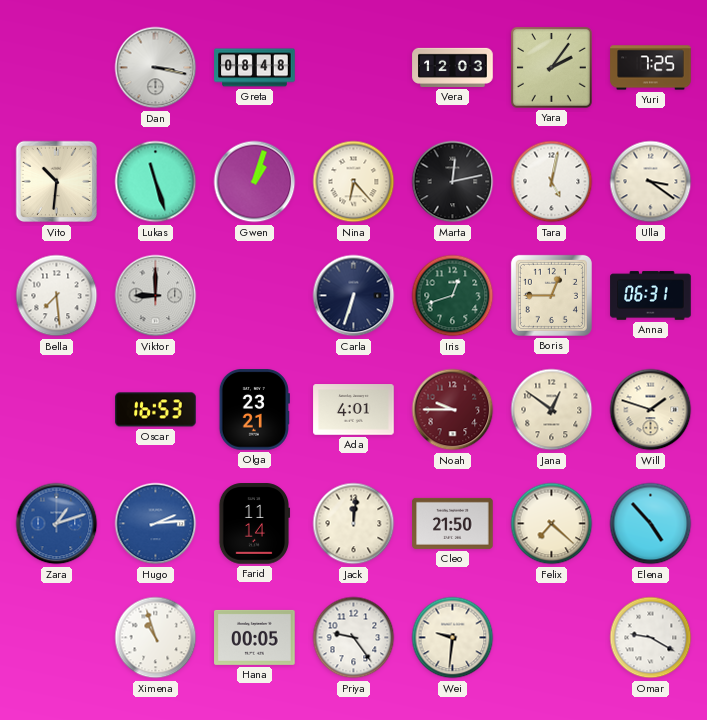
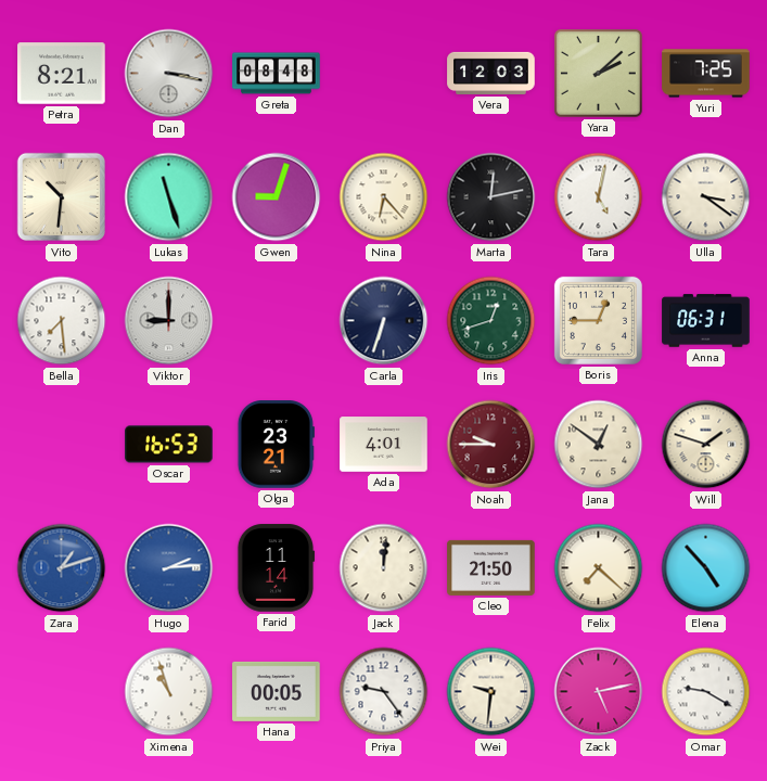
Petra: none -> 8:21 (62, 74)
Yara: 2:06 -> 2:08 (599, 74)
Gwen: 1:03 -> 9:03 (277, 197)
Zack: none -> 5:13 (599, 692)
